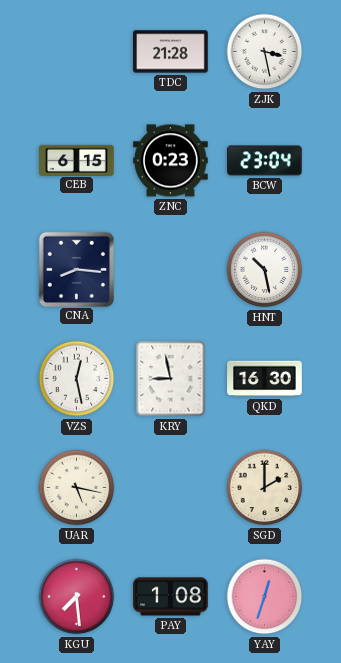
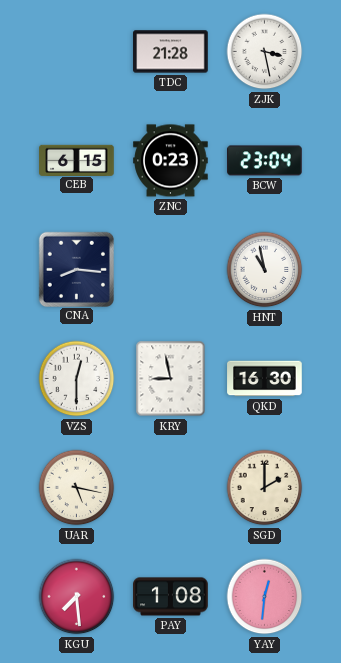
HNT: 10:28 -> 10:58 (265, 270)
VZS: 12:28 -> 12:30 (77, 379)
YAY: 12:33 -> 12:31 (265, 597)
